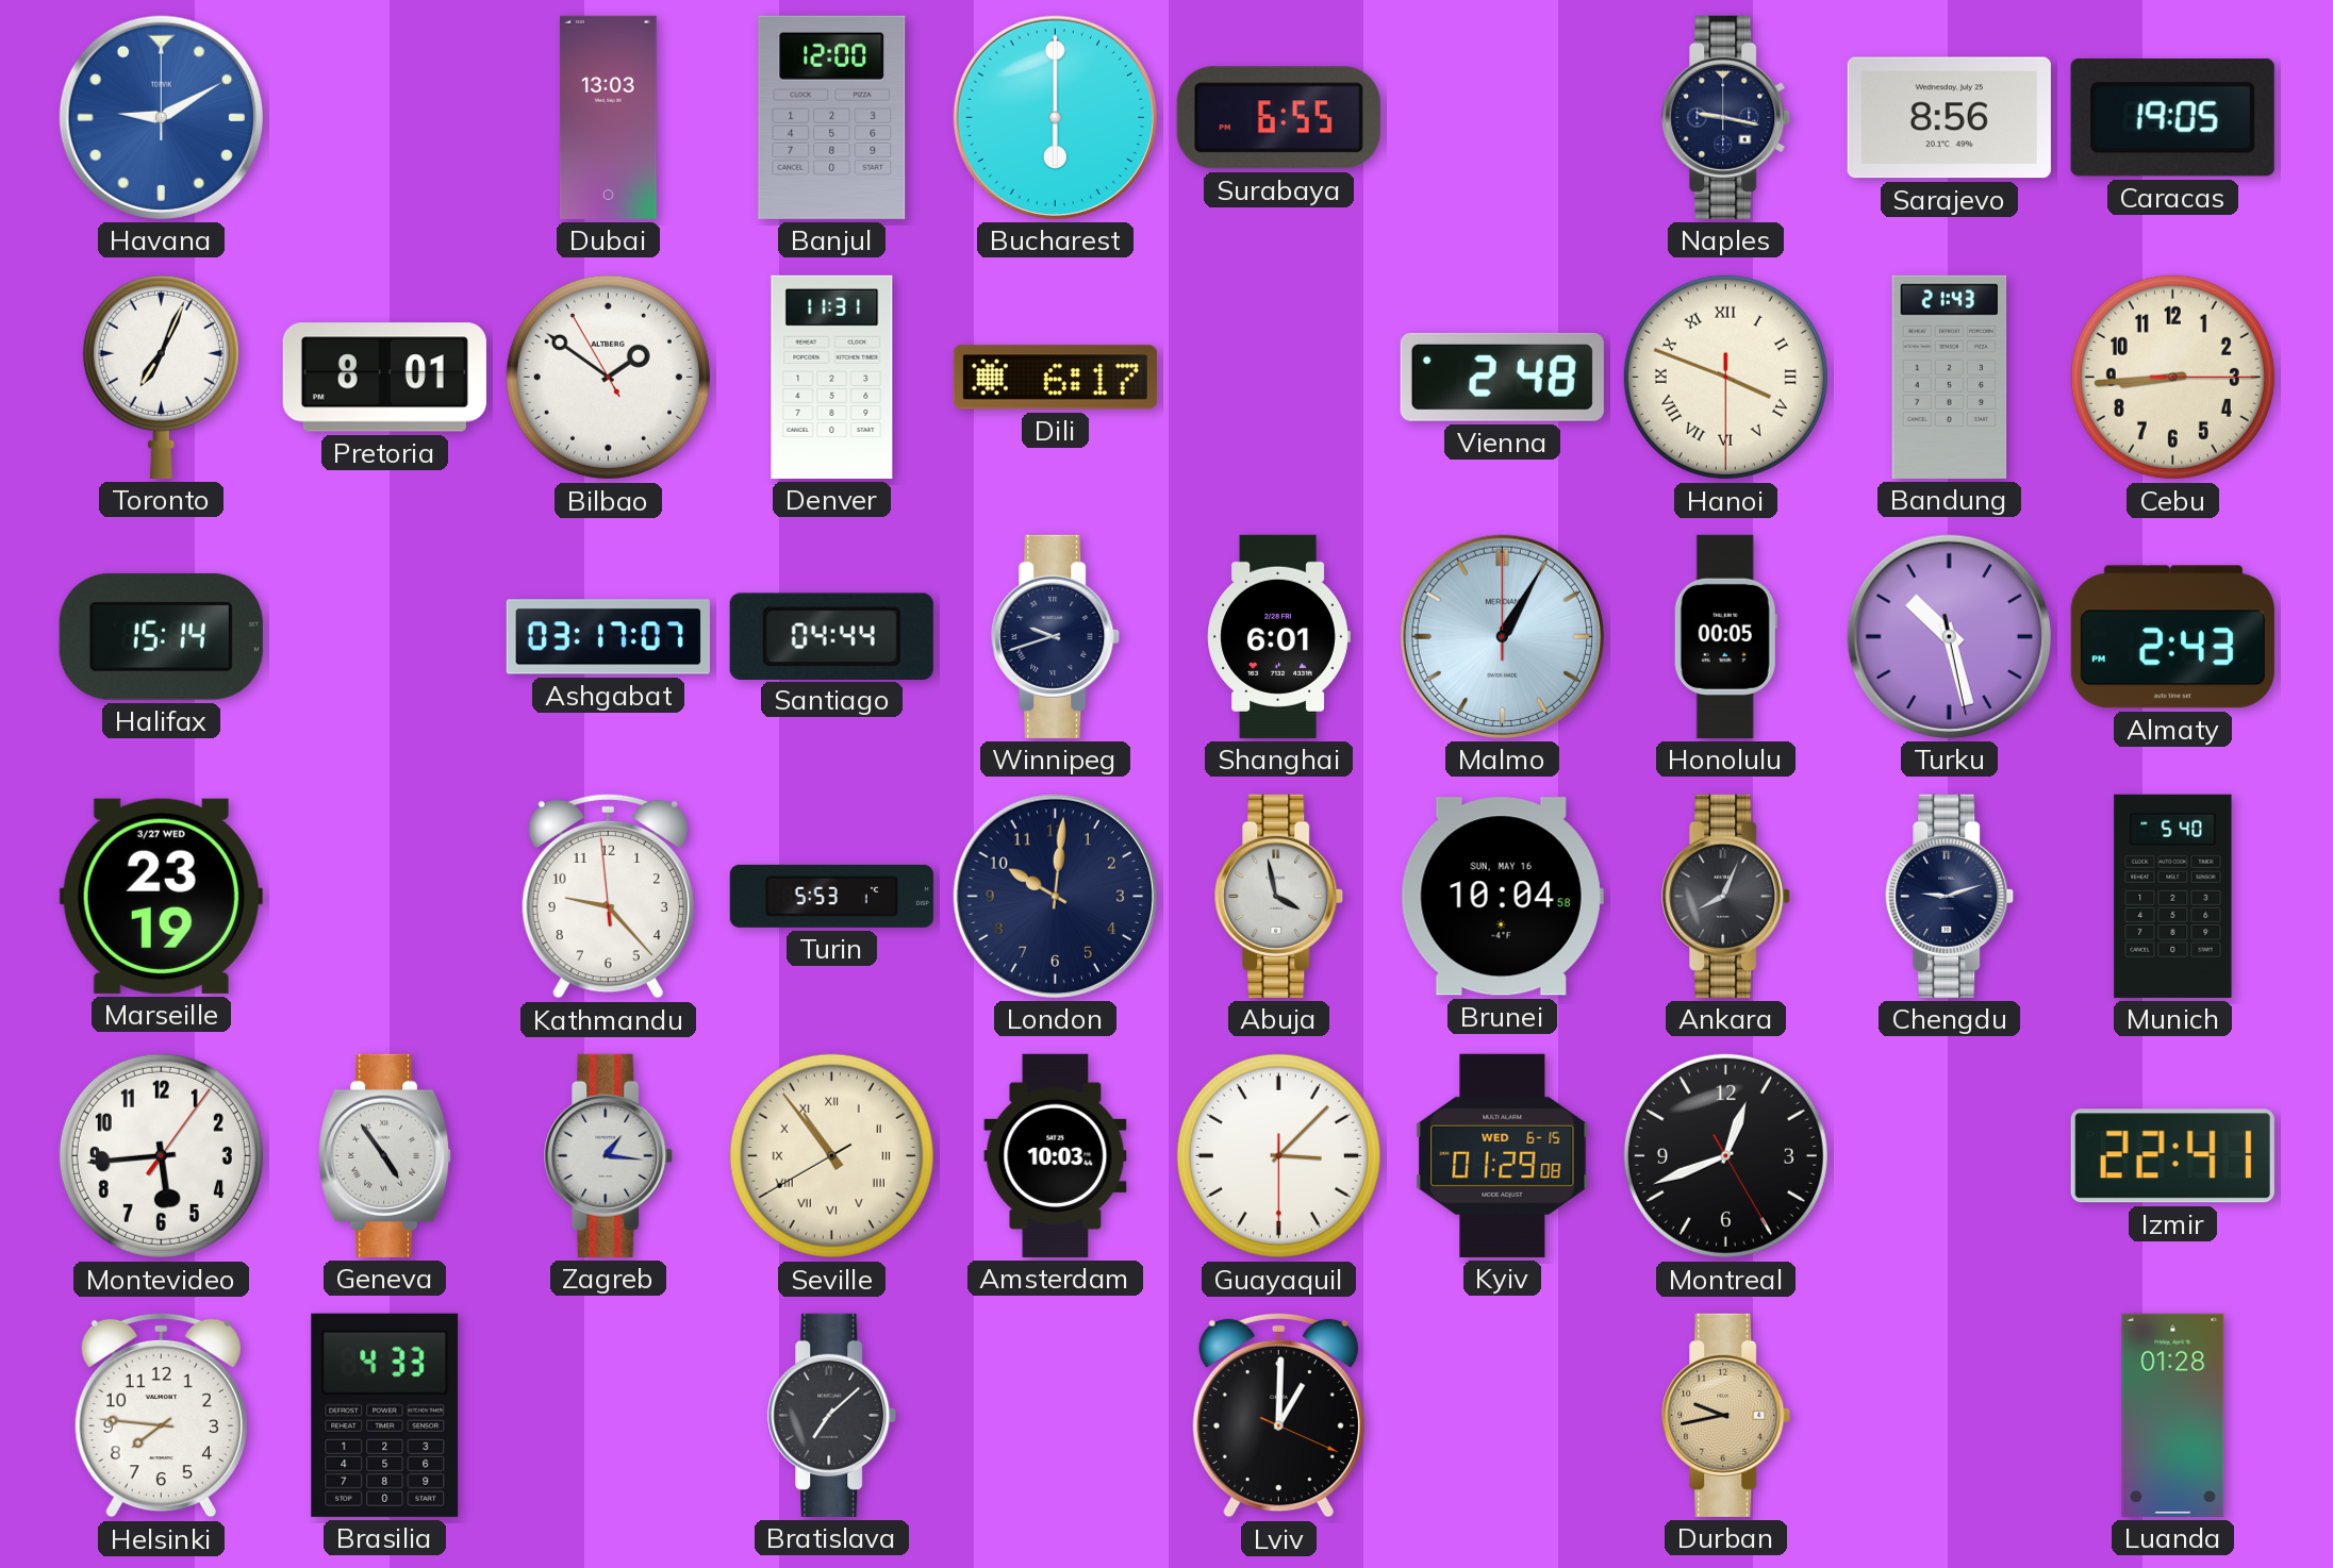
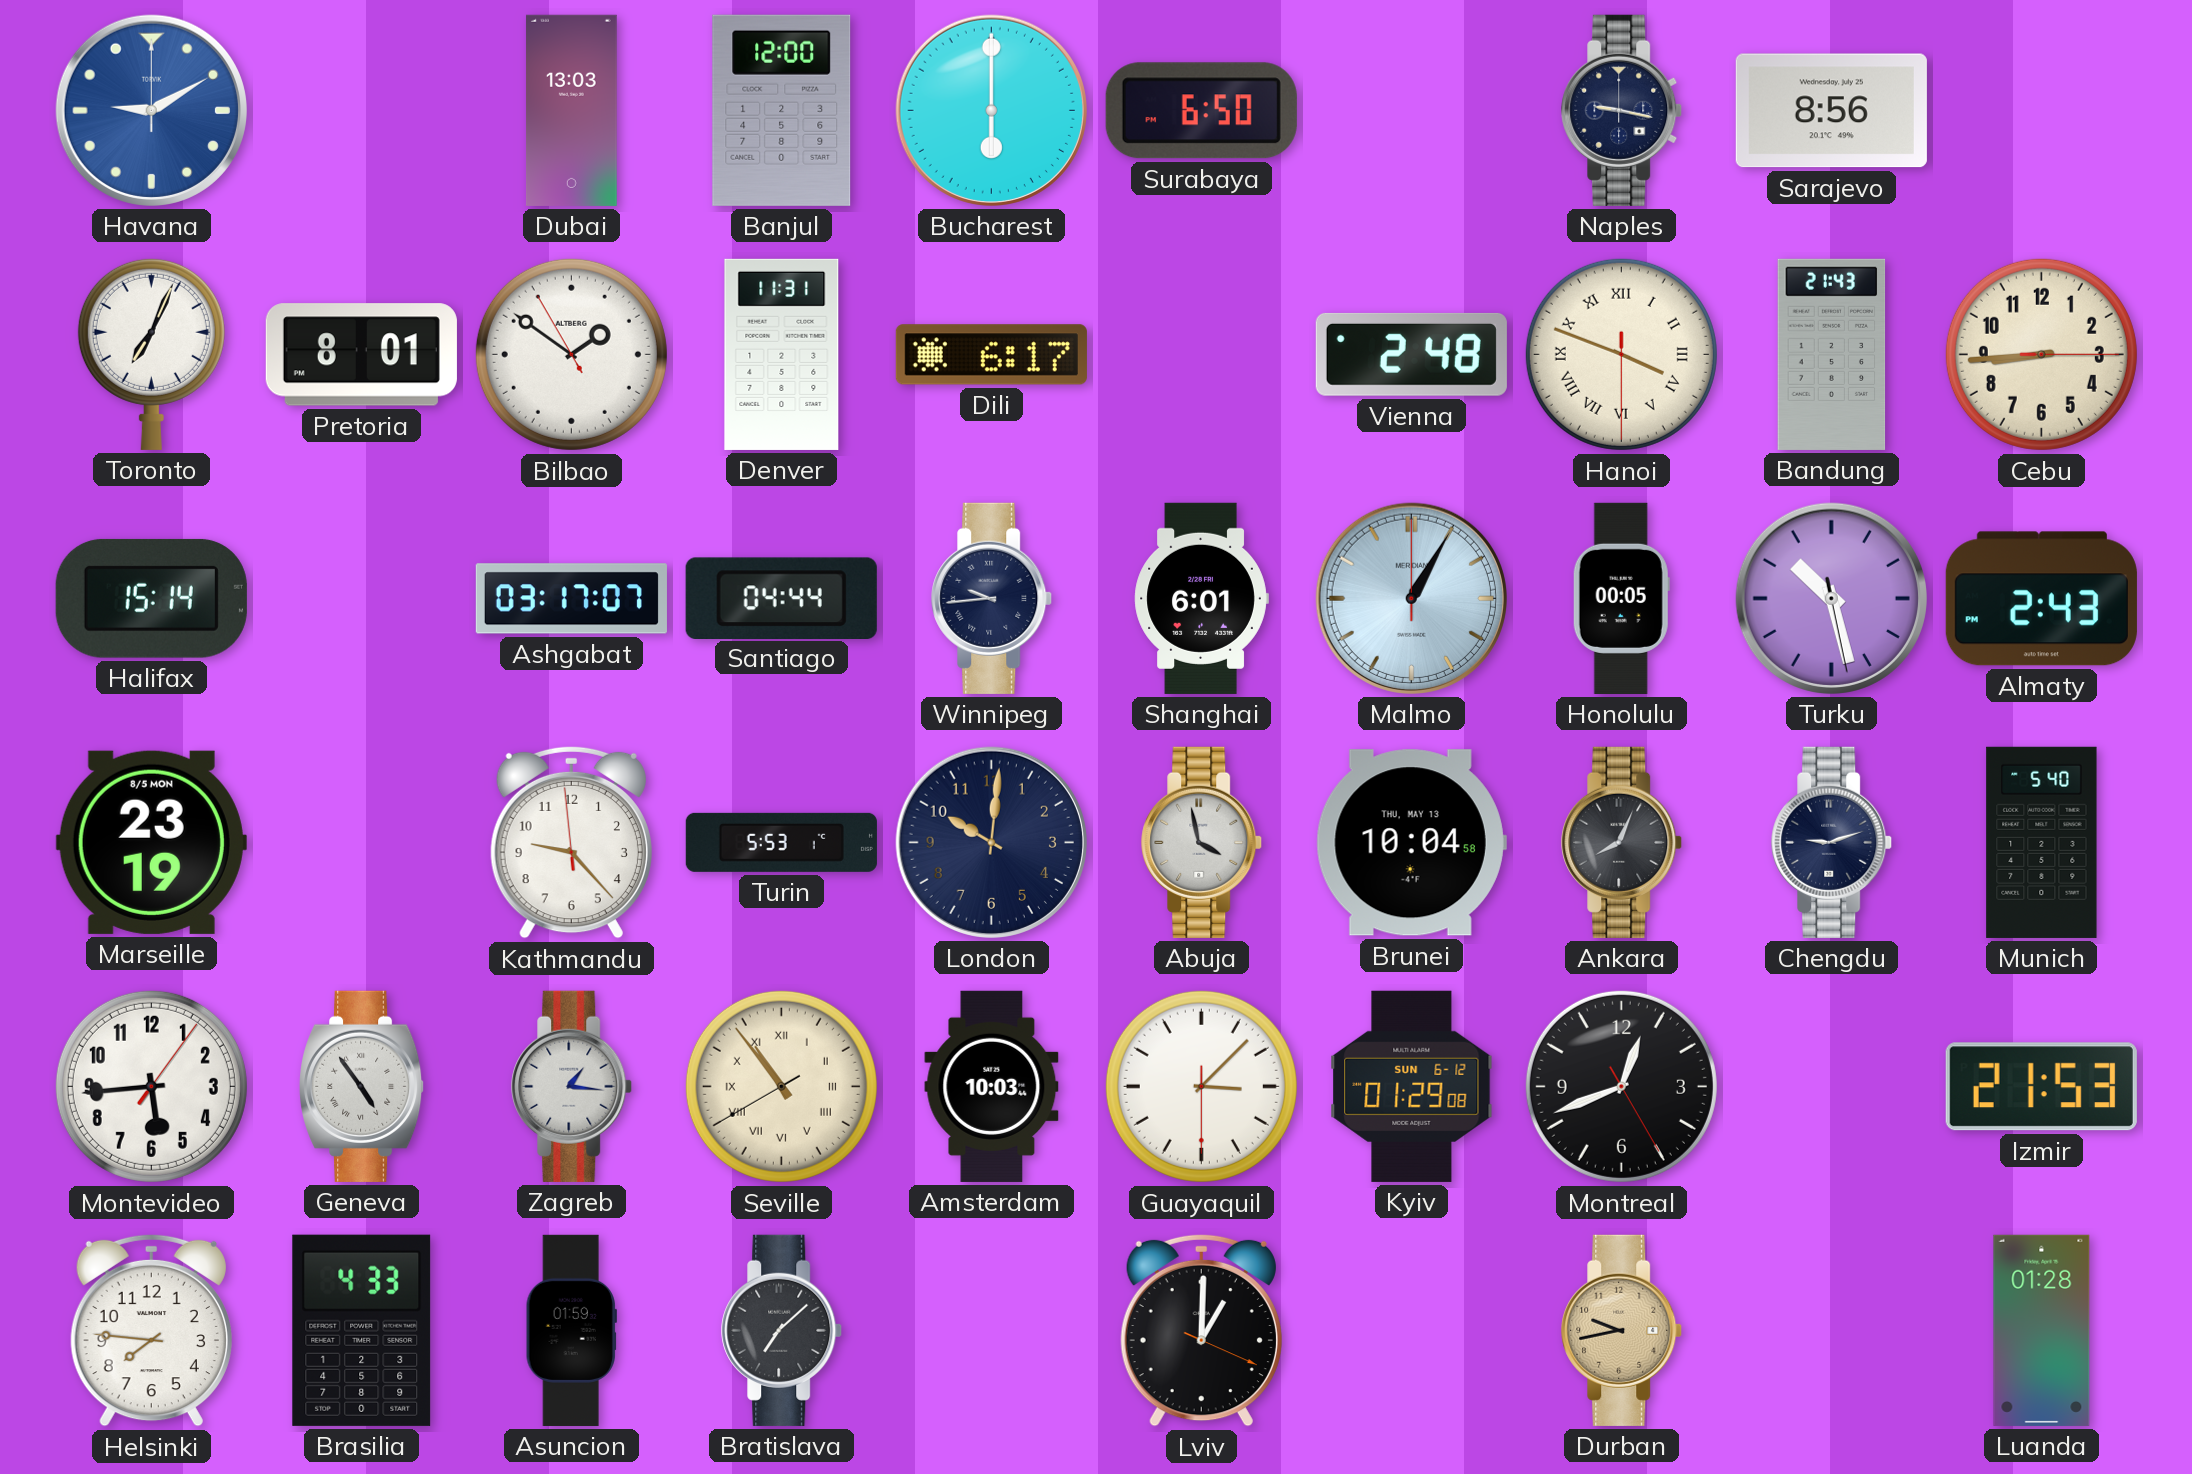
Surabaya: 6:55 -> 6:50 (1201, 111)
Caracas: 19:05 -> none (2172, 117)
Winnipeg: 9:42 -> 9:44 (992, 598)
Marseille date: 3/27 WED -> 8/5 MON (151, 842)
Brunei date: SUN, MAY 16 -> THU, MAY 13 (1411, 843)
Kyiv date: WED 6-15 -> SUN 6-12 (1412, 1086)
Izmir: 22:41 -> 21:53 (2041, 1087)
Asuncion: none -> 01:59 (571, 1330)
